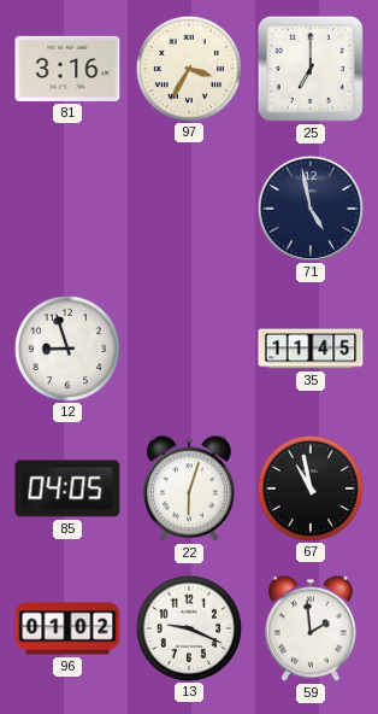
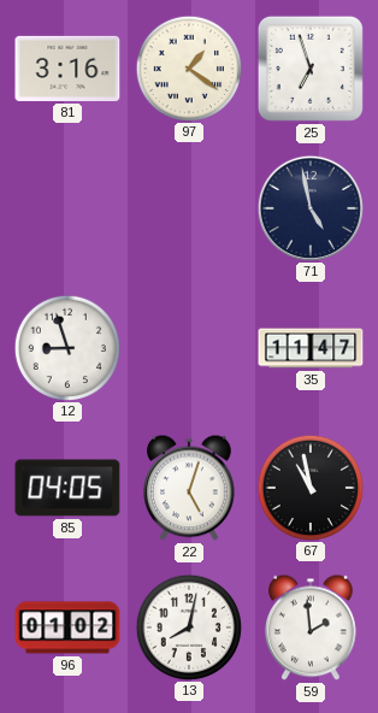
97: 3:35 -> 1:21 (188, 67)
25: 7:00 -> 6:57 (311, 69)
35: 11:45 -> 11:47 (311, 348)
22: 6:03 -> 5:03 (190, 488)
13: 9:19 -> 8:02 (188, 626)
